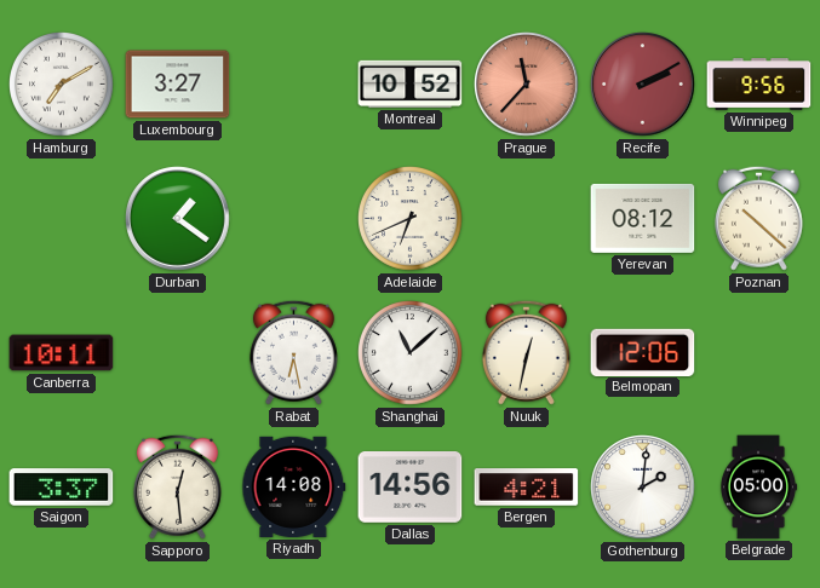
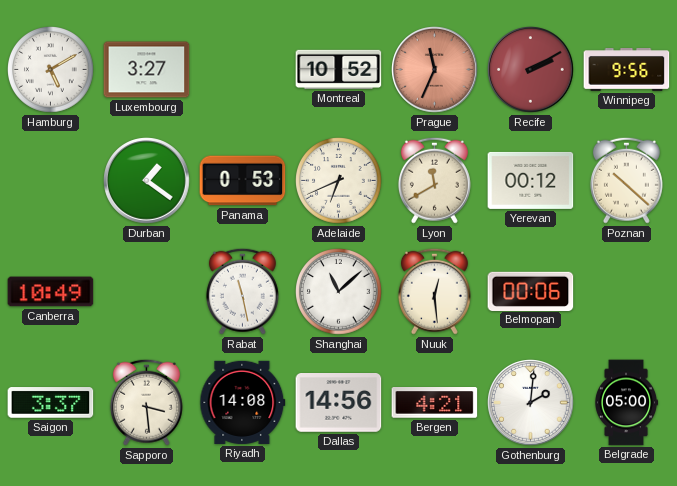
Hamburg: 7:10 -> 5:10 (51, 70)
Prague: 11:37 -> 11:34 (435, 70)
Panama: none -> 0:53 (243, 181)
Lyon: none -> 11:40 (434, 180)
Yerevan: 08:12 -> 00:12 (531, 180)
Canberra: 10:11 -> 10:49 (51, 292)
Rabat: 6:28 -> 11:28 (242, 291)
Nuuk: 12:32 -> 12:29 (434, 291)
Belmopan: 12:06 -> 00:06 (531, 291)
Sapporo: 12:29 -> 3:29 (146, 402)
